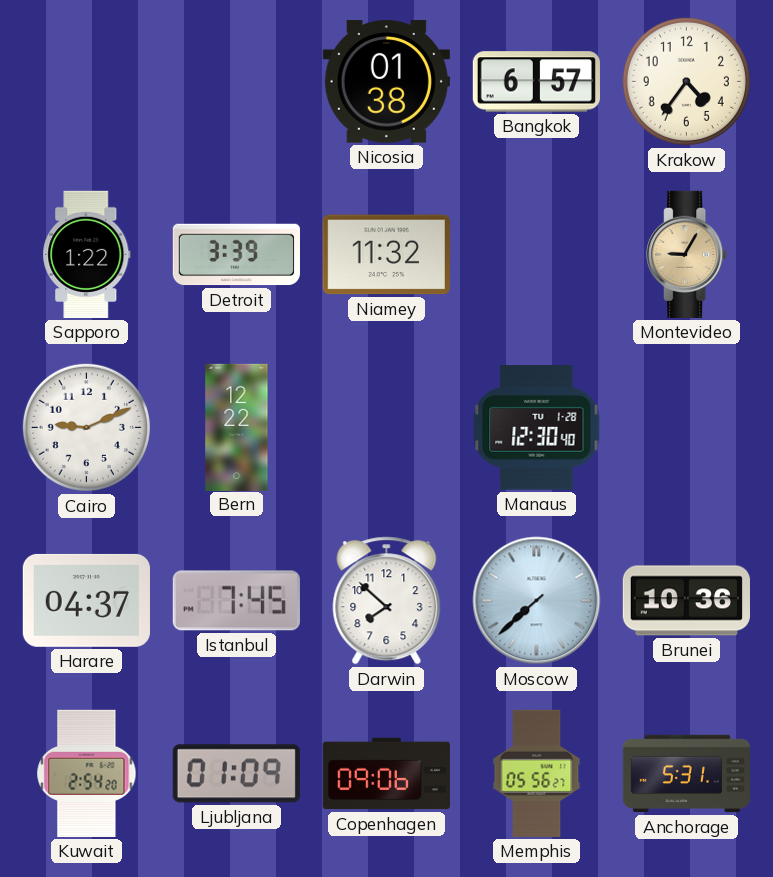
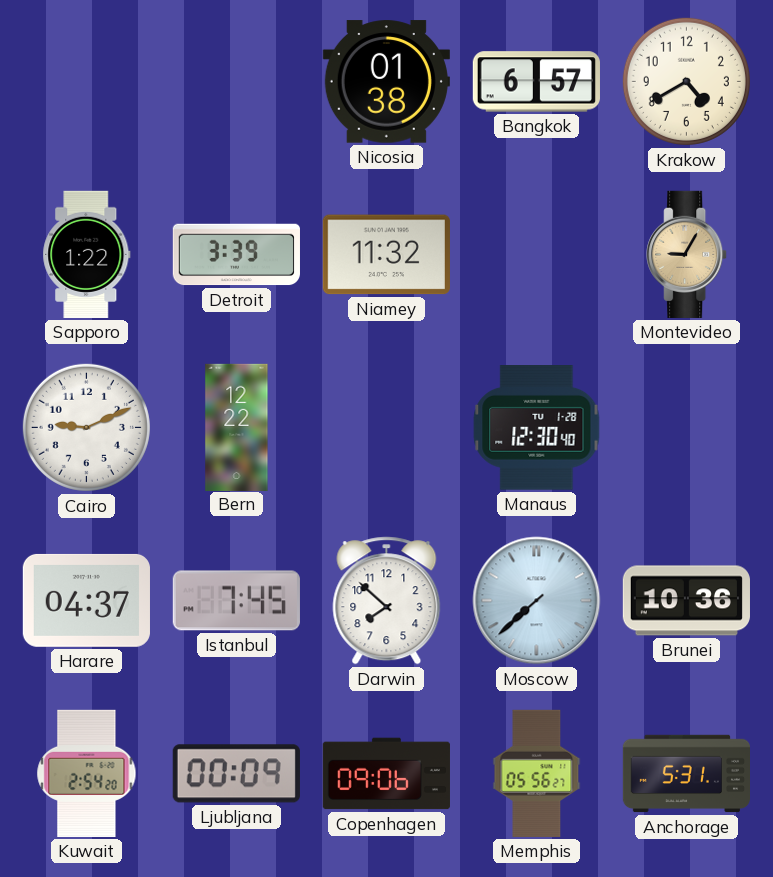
Krakow: 4:36 -> 4:40 (686, 81)
Ljubljana: 01:09 -> 00:09 (236, 774)
